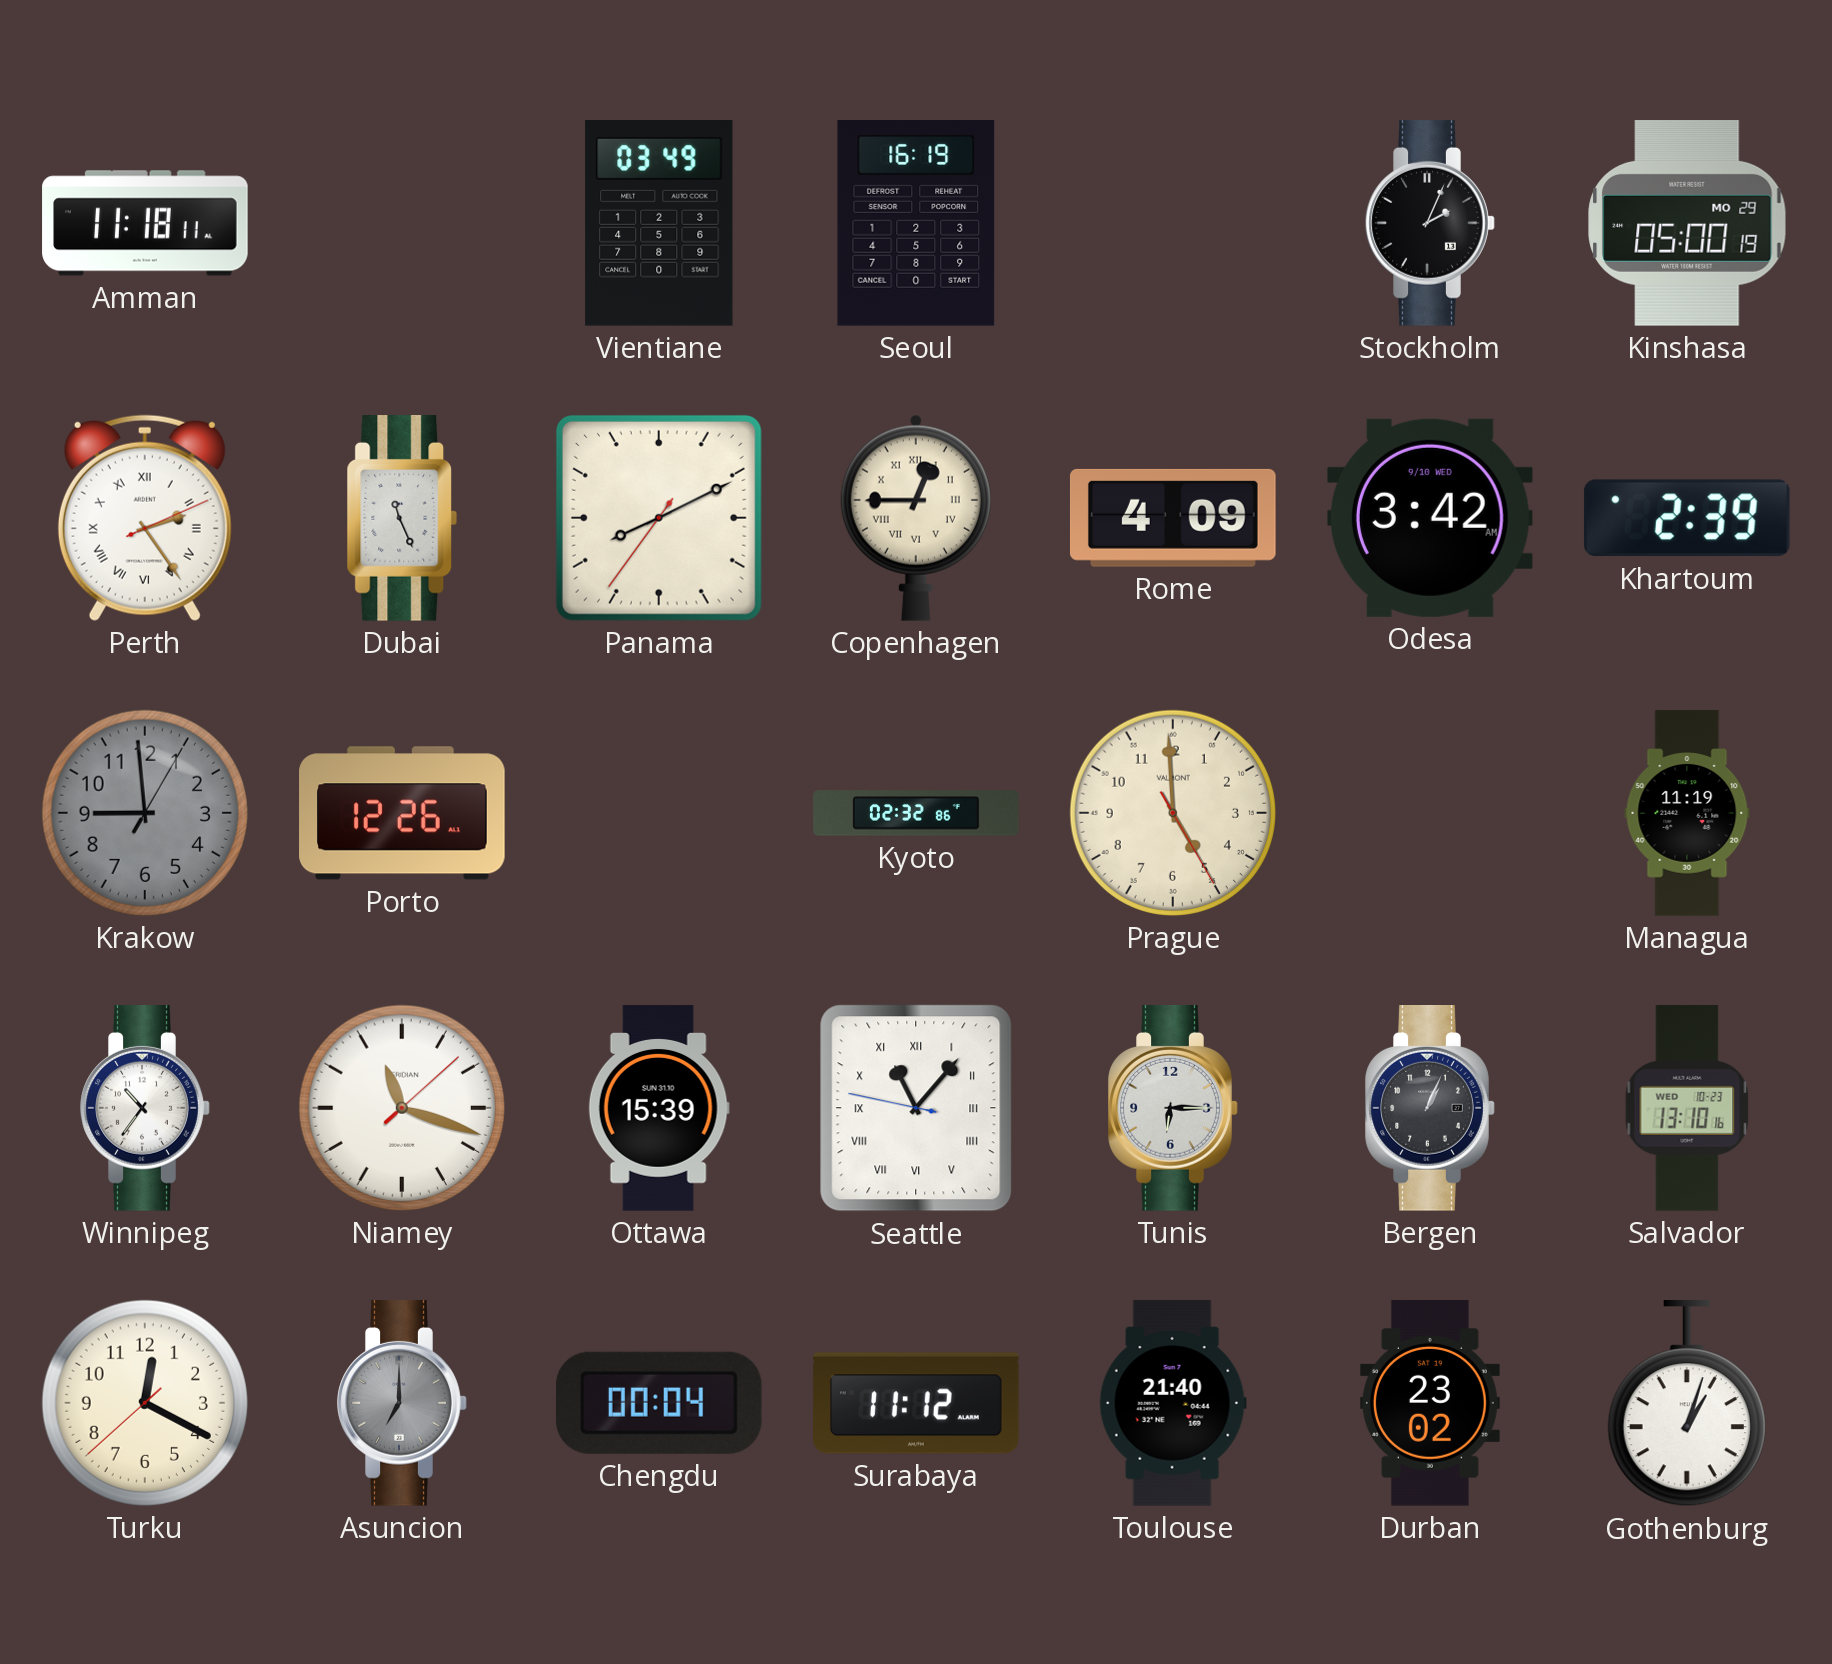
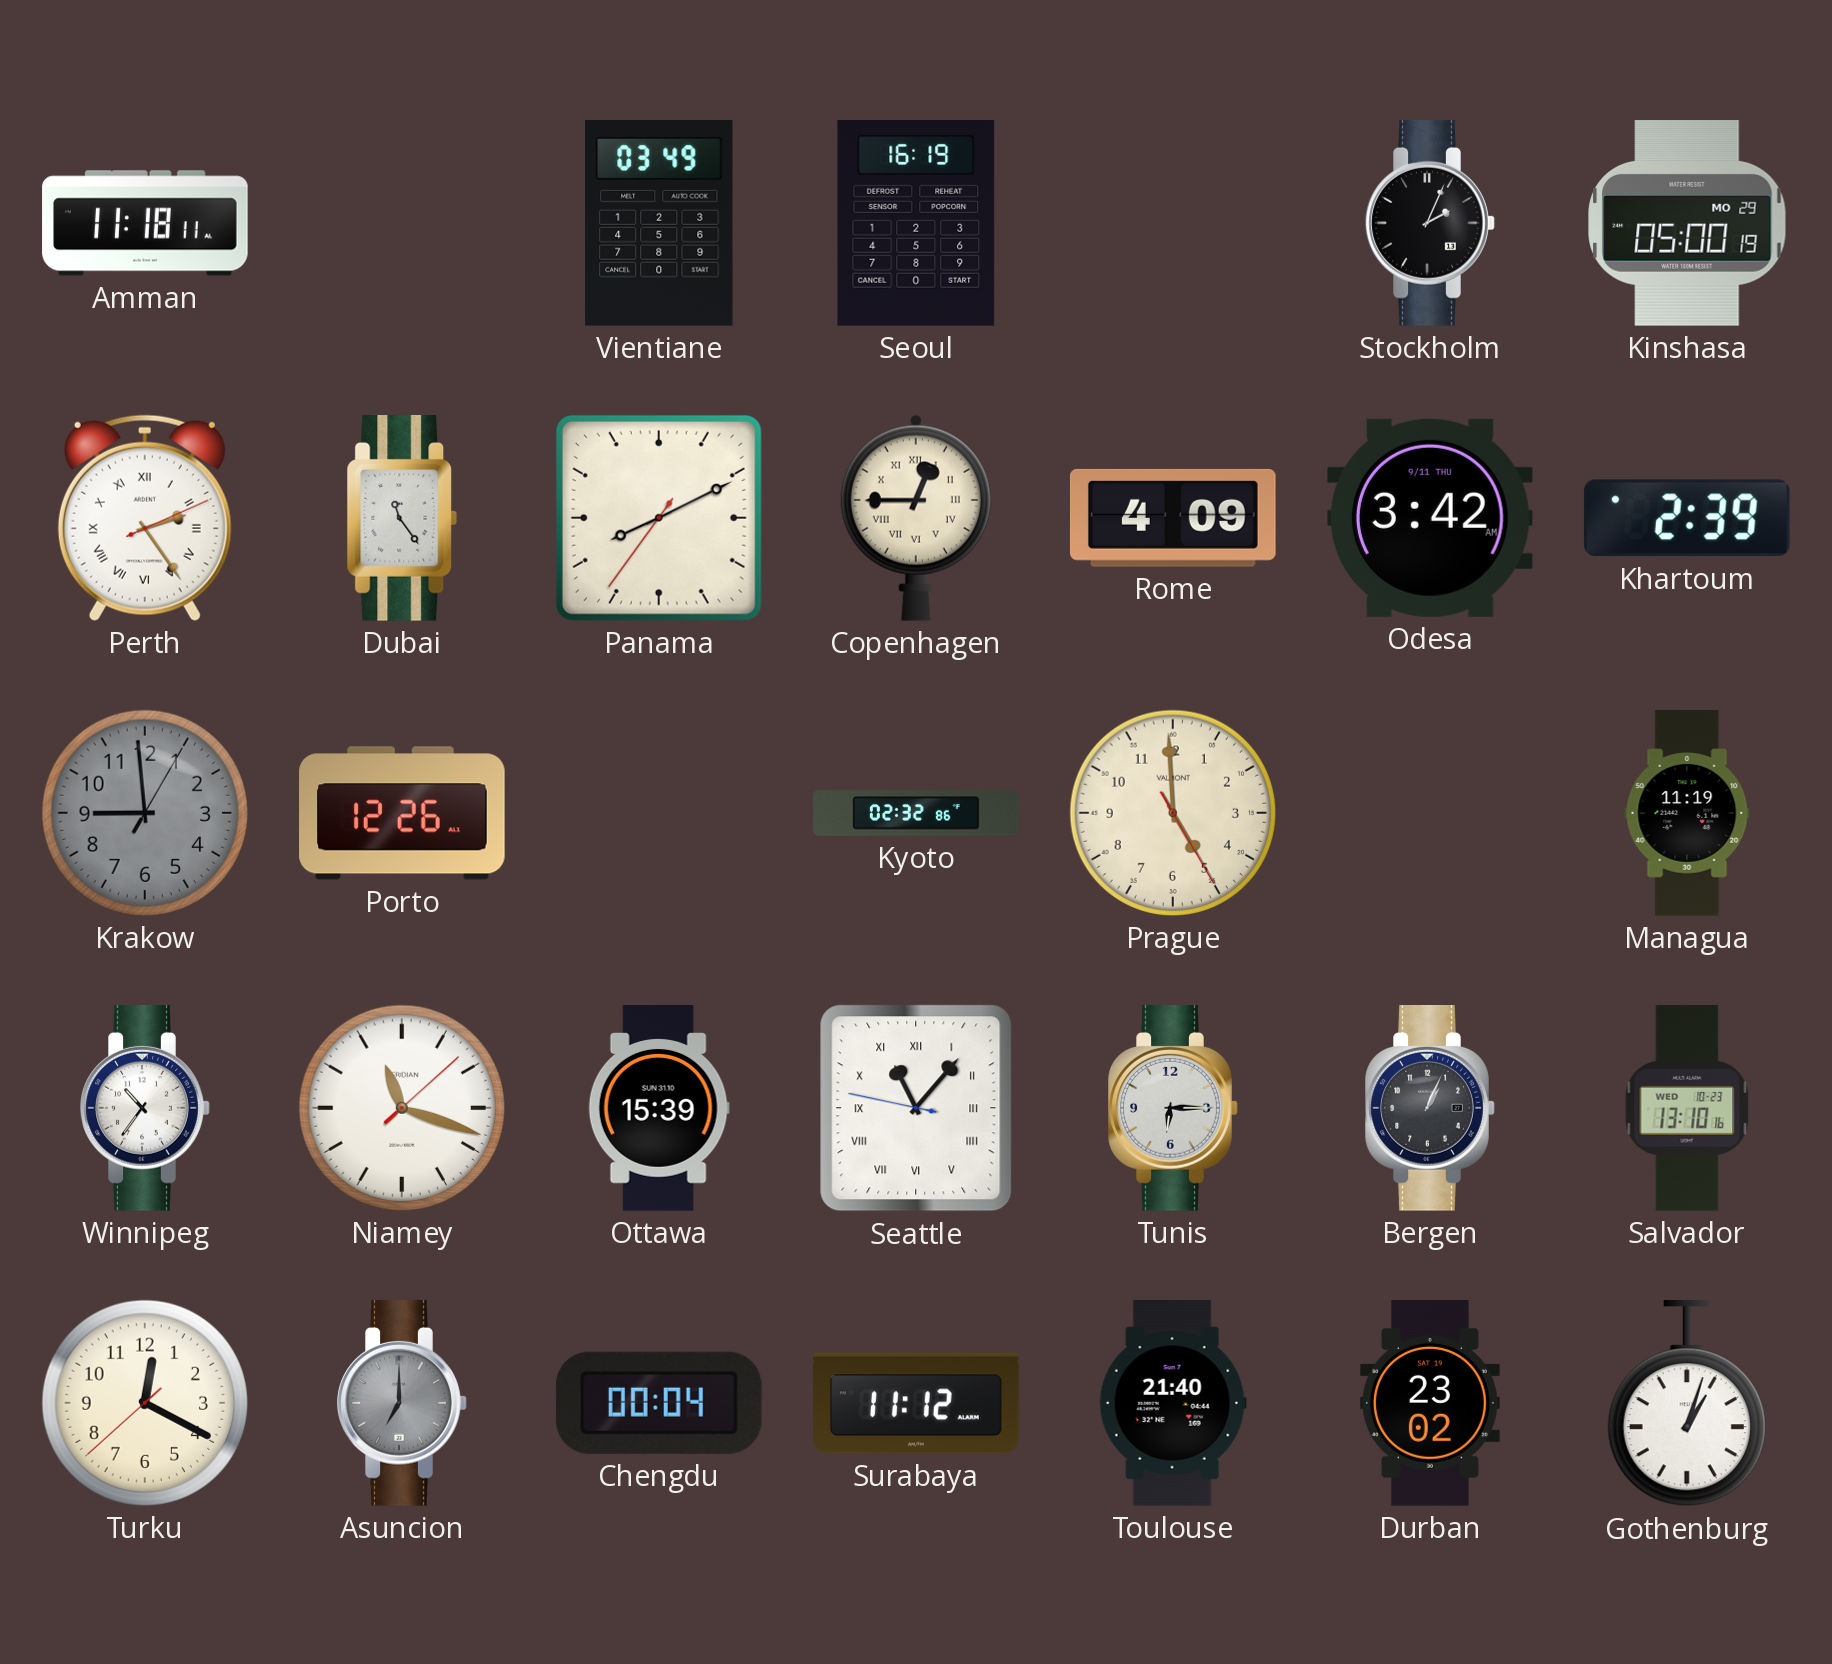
Dubai: 11:26 -> 11:24 (402, 519)
Odesa date: 9/10 WED -> 9/11 THU (1430, 518)
